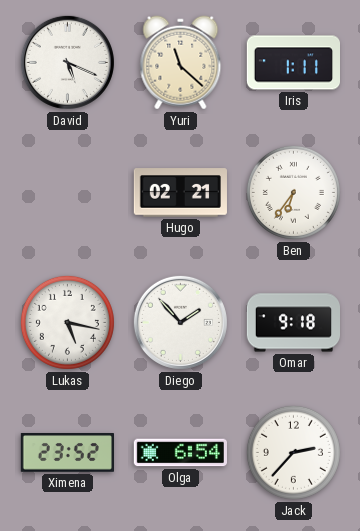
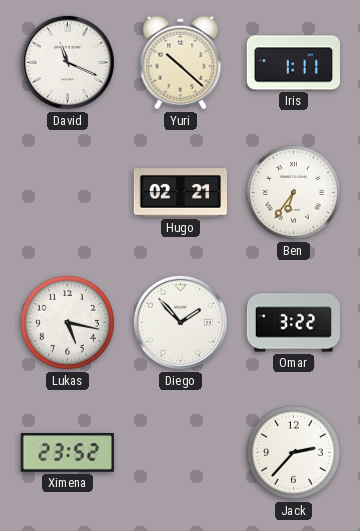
David: 5:19 -> 11:19 (67, 62)
Yuri: 11:22 -> 10:22 (181, 63)
Omar: 9:18 -> 3:22 (294, 323)
Olga: 6:54 -> none (180, 453)
